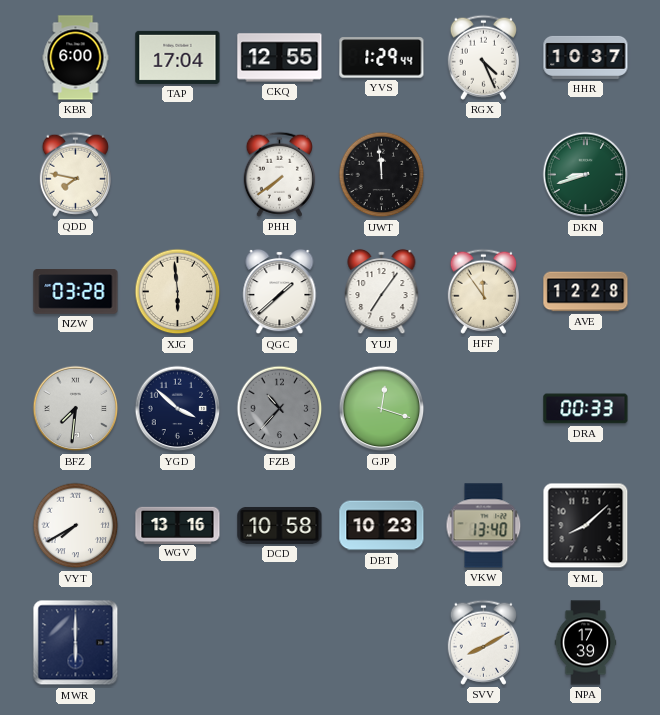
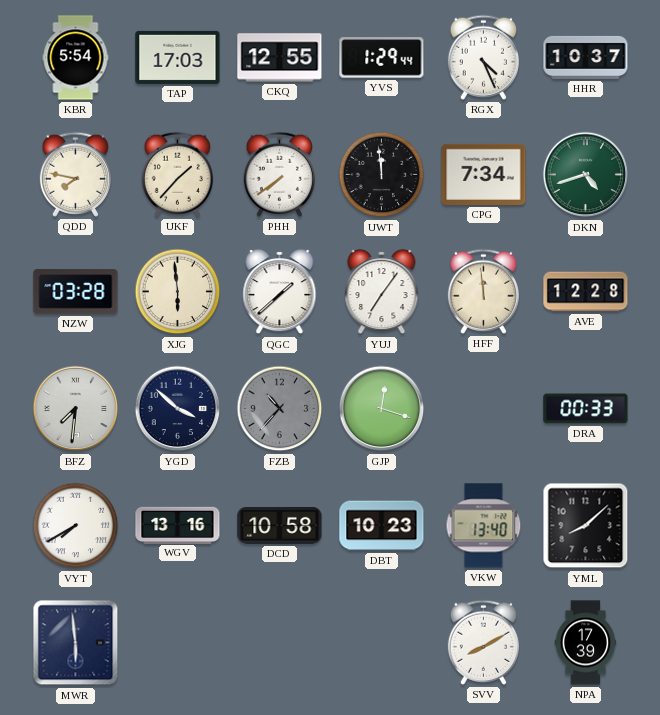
KBR: 6:00 -> 5:54 (76, 58)
TAP: 17:04 -> 17:03 (178, 57)
UKF: none -> 1:37 (177, 174)
CPG: none -> 7:34 (484, 174)
DKN: 8:42 -> 4:42 (586, 175)
HFF: 11:54 -> 11:59 (483, 291)
MWR: 6:00 -> 5:59 (76, 643)
